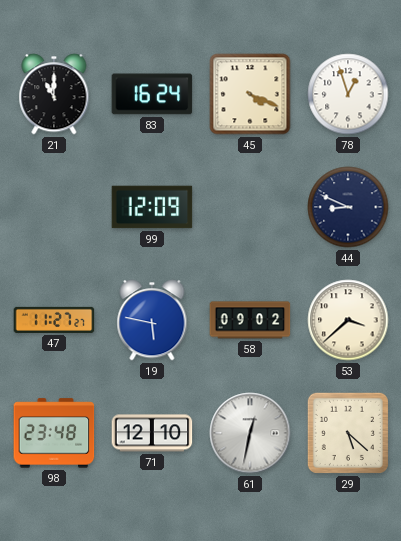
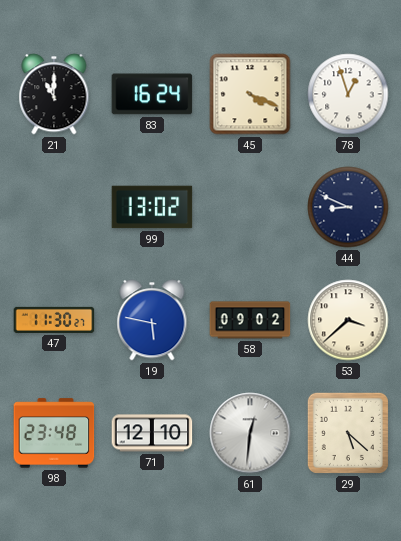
99: 12:09 -> 13:02 (152, 207)
47: 11:27 -> 11:30 (54, 320)
61: 12:32 -> 12:31 (250, 433)
